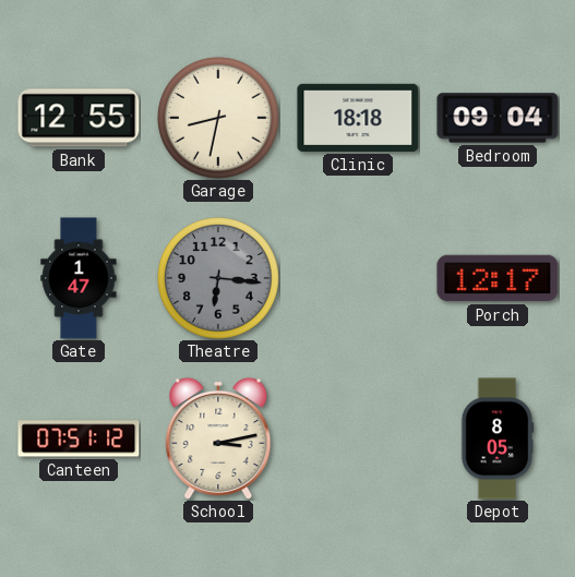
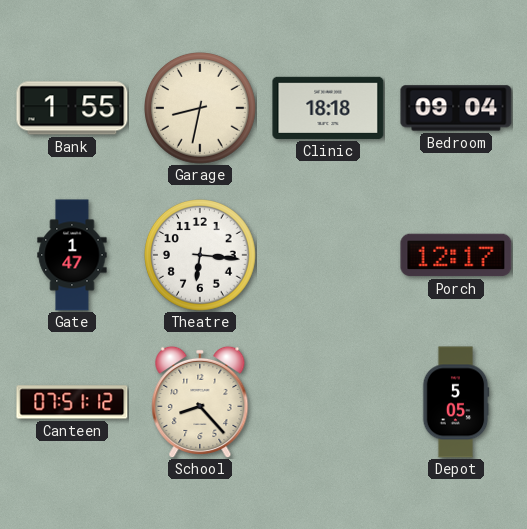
Bank: 12:55 -> 1:55 (72, 108)
Theatre dial: grey -> white (201, 256)
School: 3:13 -> 8:23 (200, 402)
Depot: 8:05 -> 5:05 (456, 402)
